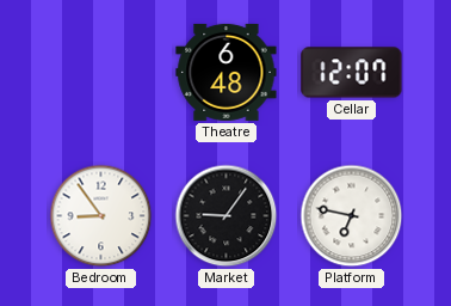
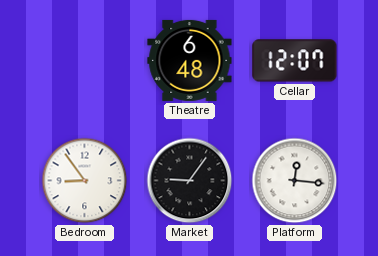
Platform: 6:47 -> 12:16 (295, 181)
